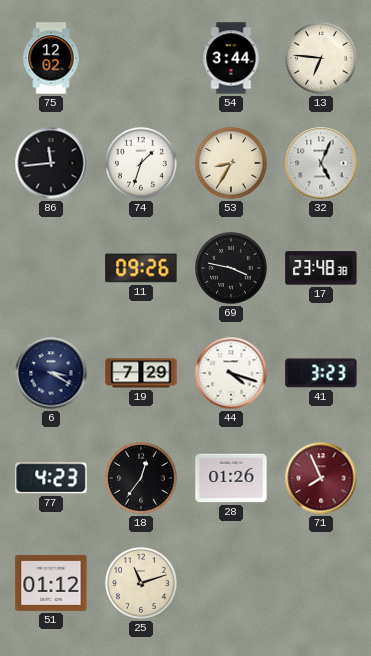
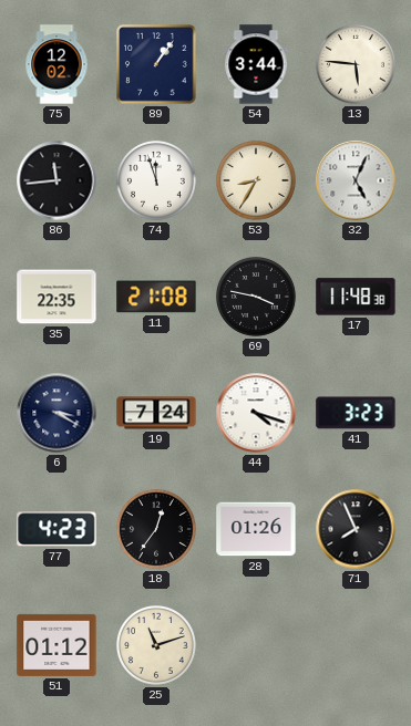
89: none -> 1:06 (157, 65)
13: 6:46 -> 5:46 (356, 64)
74: 1:33 -> 11:57 (156, 180)
35: none -> 22:35 (56, 297)
11: 09:26 -> 21:08 (156, 297)
17: 23:48 -> 11:48 (356, 297)
19: 7:29 -> 7:24 (156, 413)
71 dial: burgundy -> black (356, 529)
